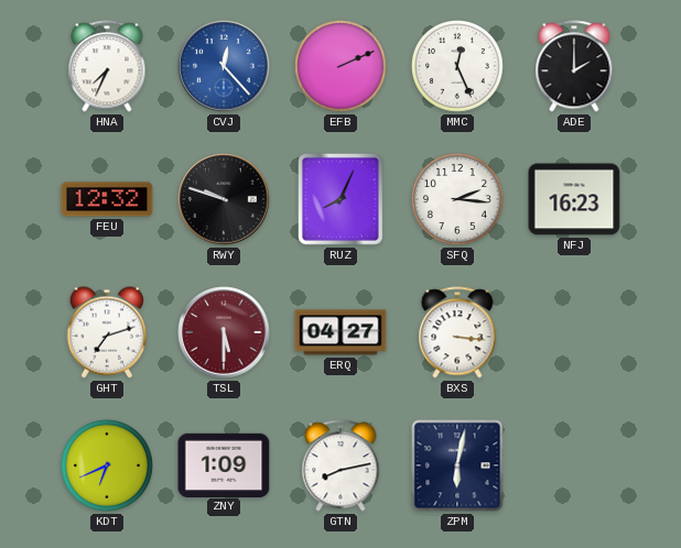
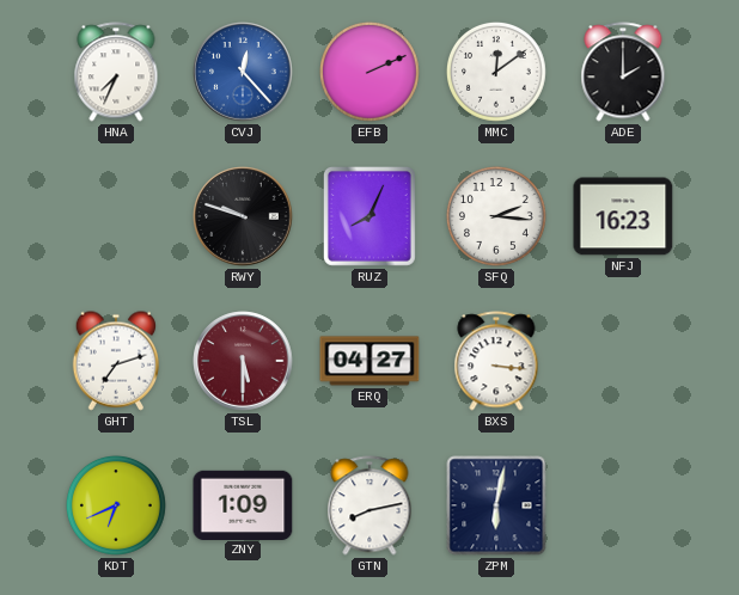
MMC: 12:26 -> 12:09 (496, 72)
FEU: 12:32 -> none (107, 199)
